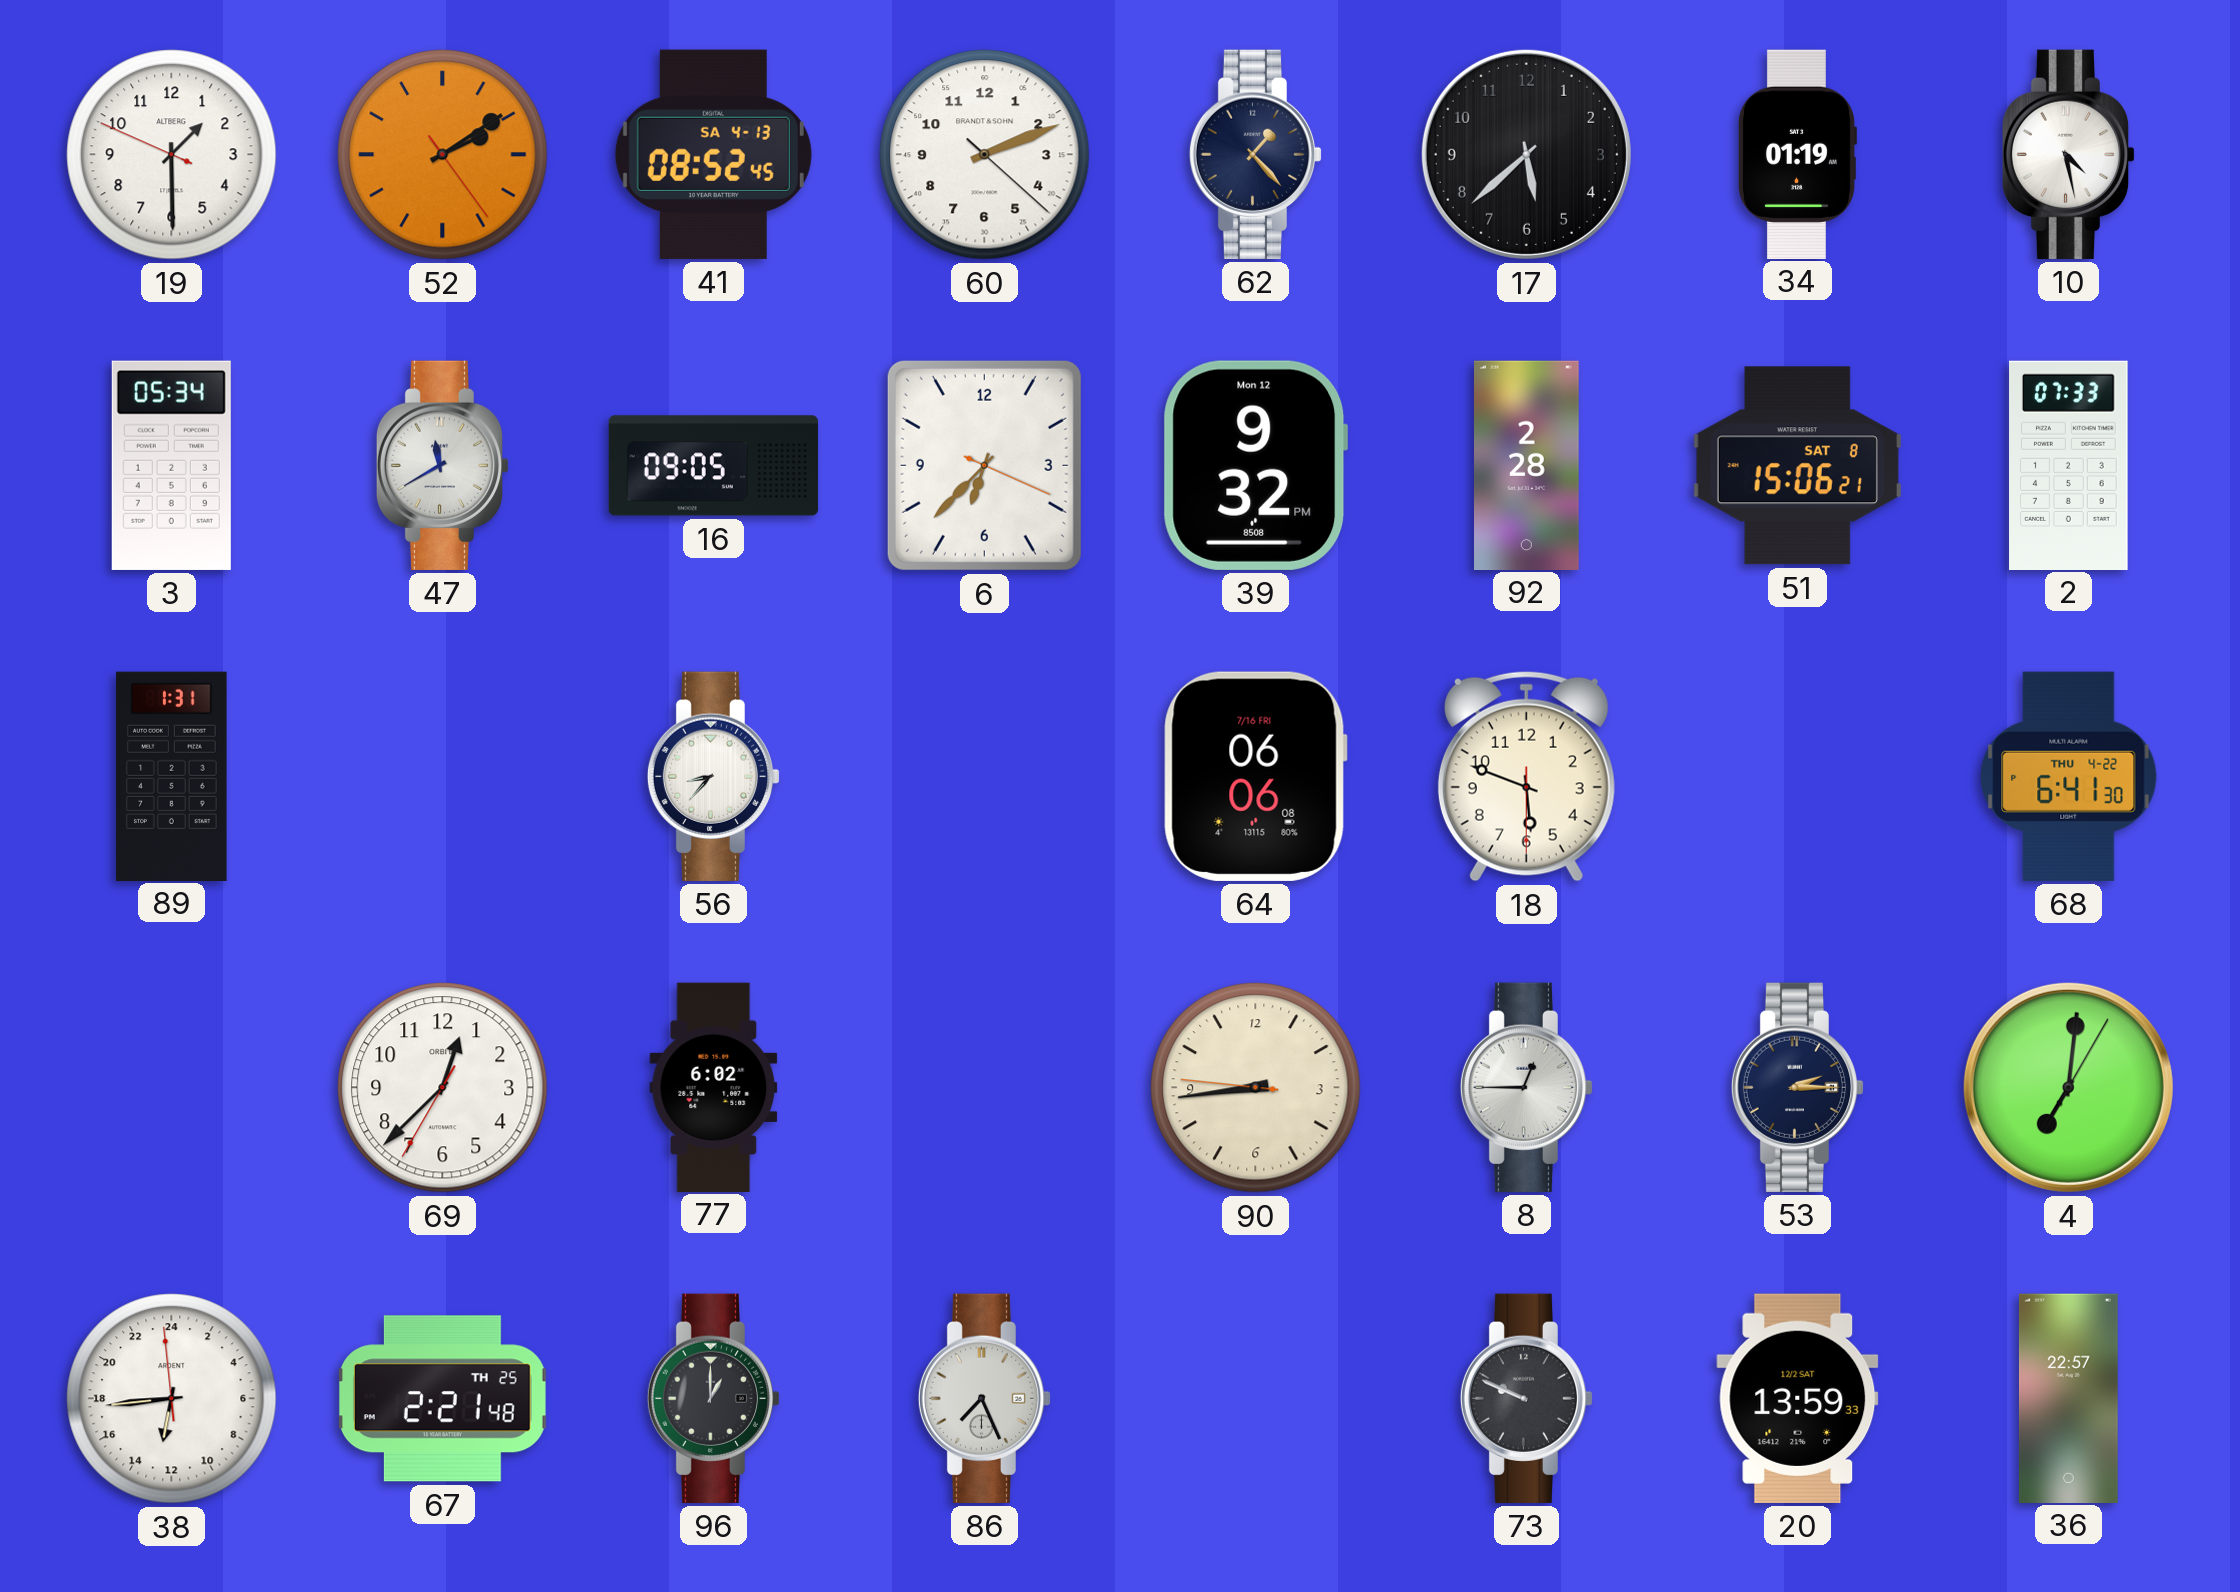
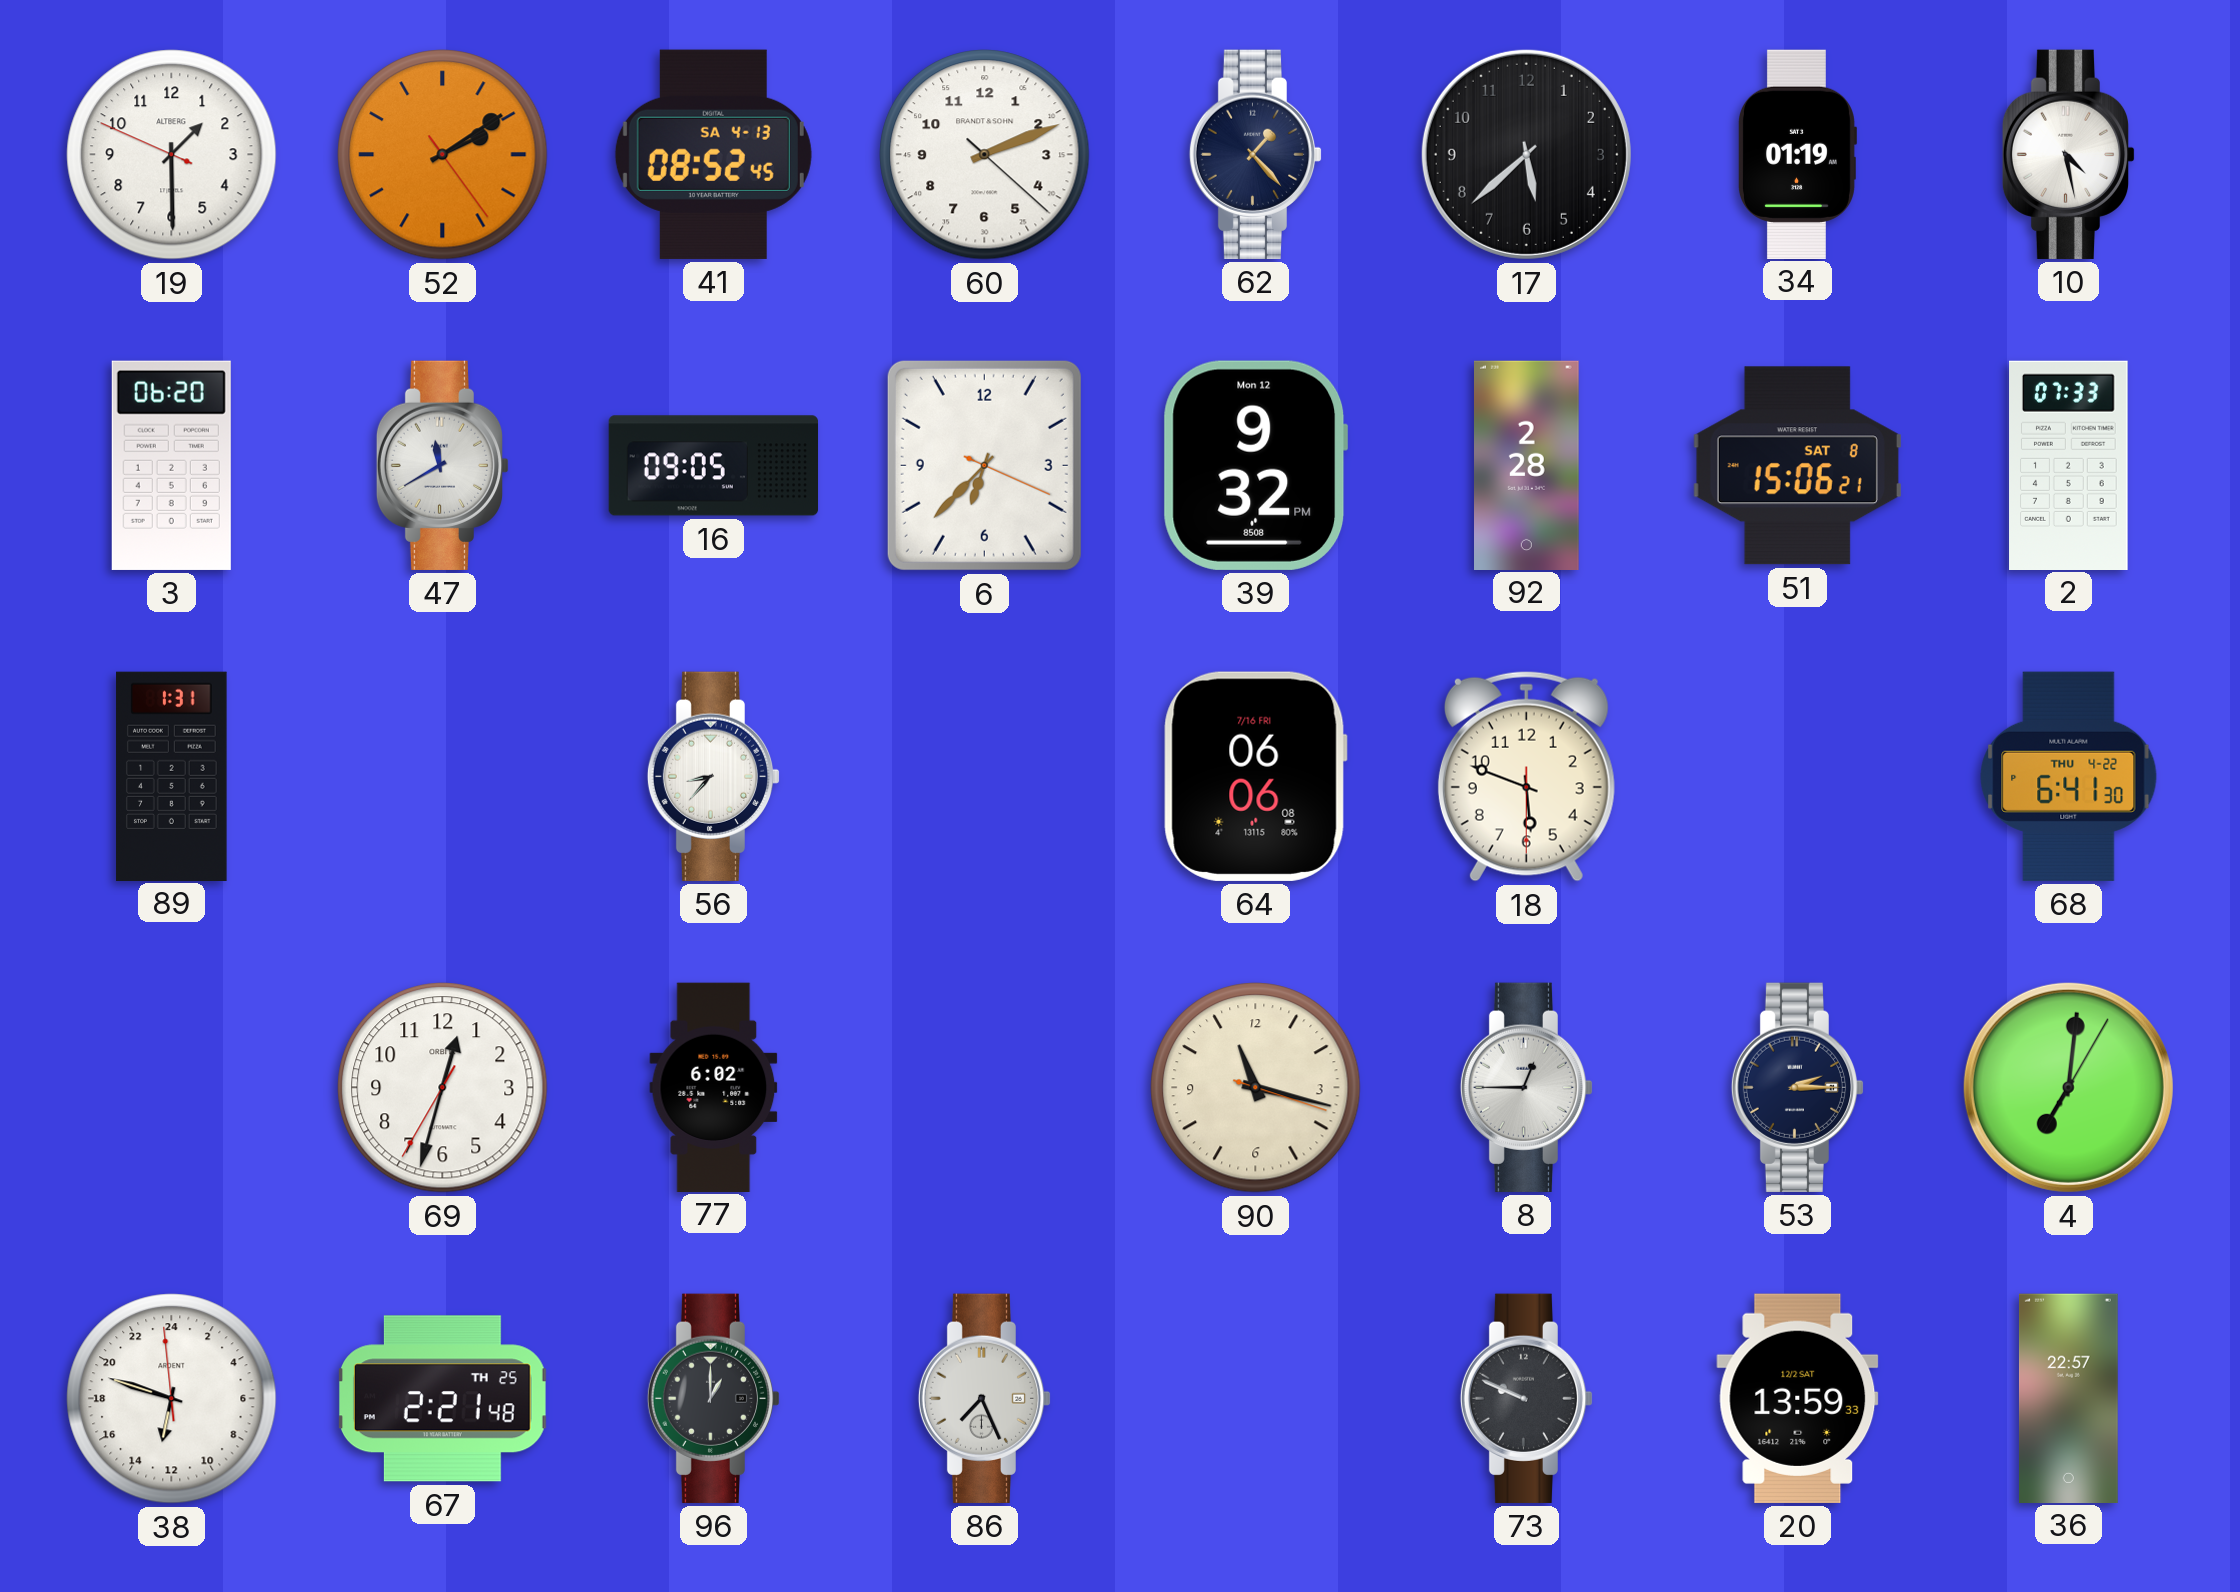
3: 05:34 -> 06:20 (171, 465)
69: 12:37 -> 12:32 (443, 1088)
90: 8:43 -> 11:17 (1256, 1088)
38: 12:43 -> 12:47 (172, 1399)
